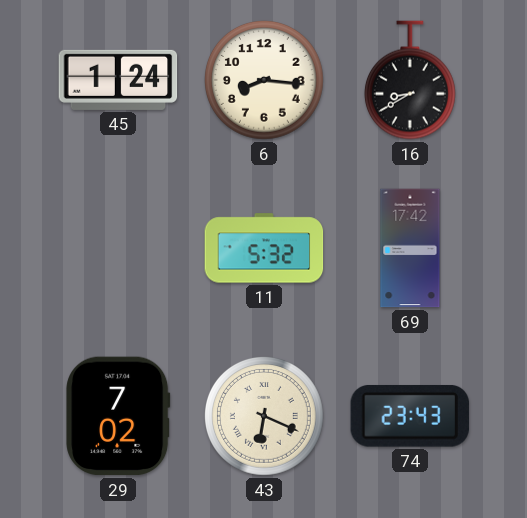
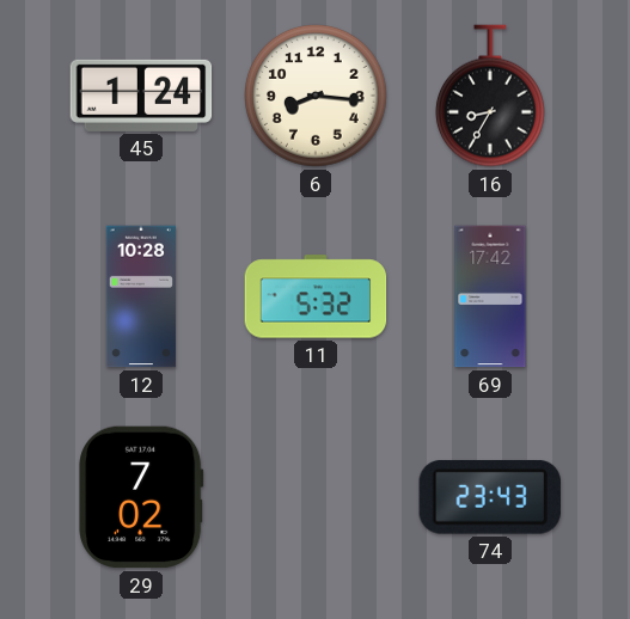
16: 8:40 -> 8:35 (490, 96)
12: none -> 10:28 (141, 296)
43: 6:19 -> none (265, 417)
